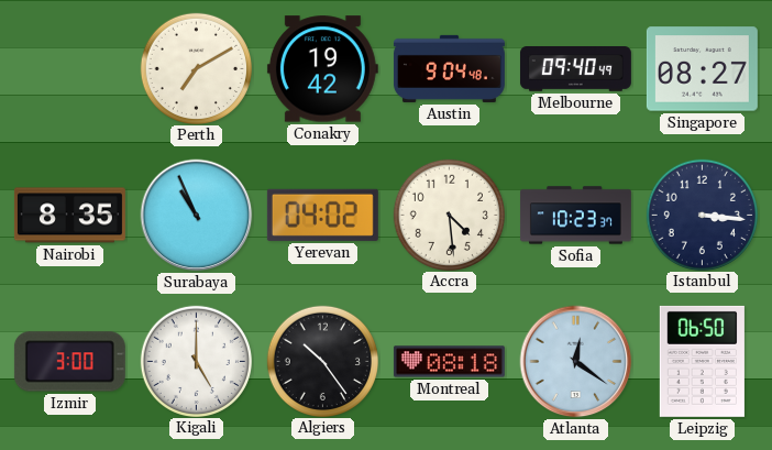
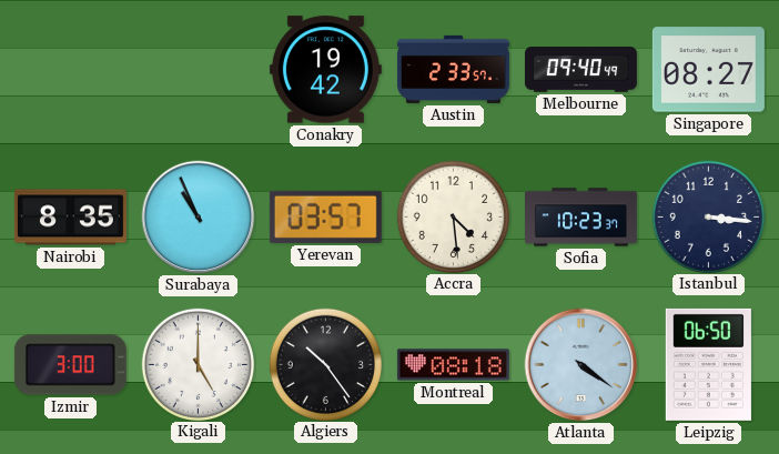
Perth: 7:10 -> none (196, 68)
Austin: 9:04 -> 2:33 (453, 69)
Yerevan: 04:02 -> 03:57 (325, 216)
Atlanta: 12:21 -> 4:21 (581, 365)
